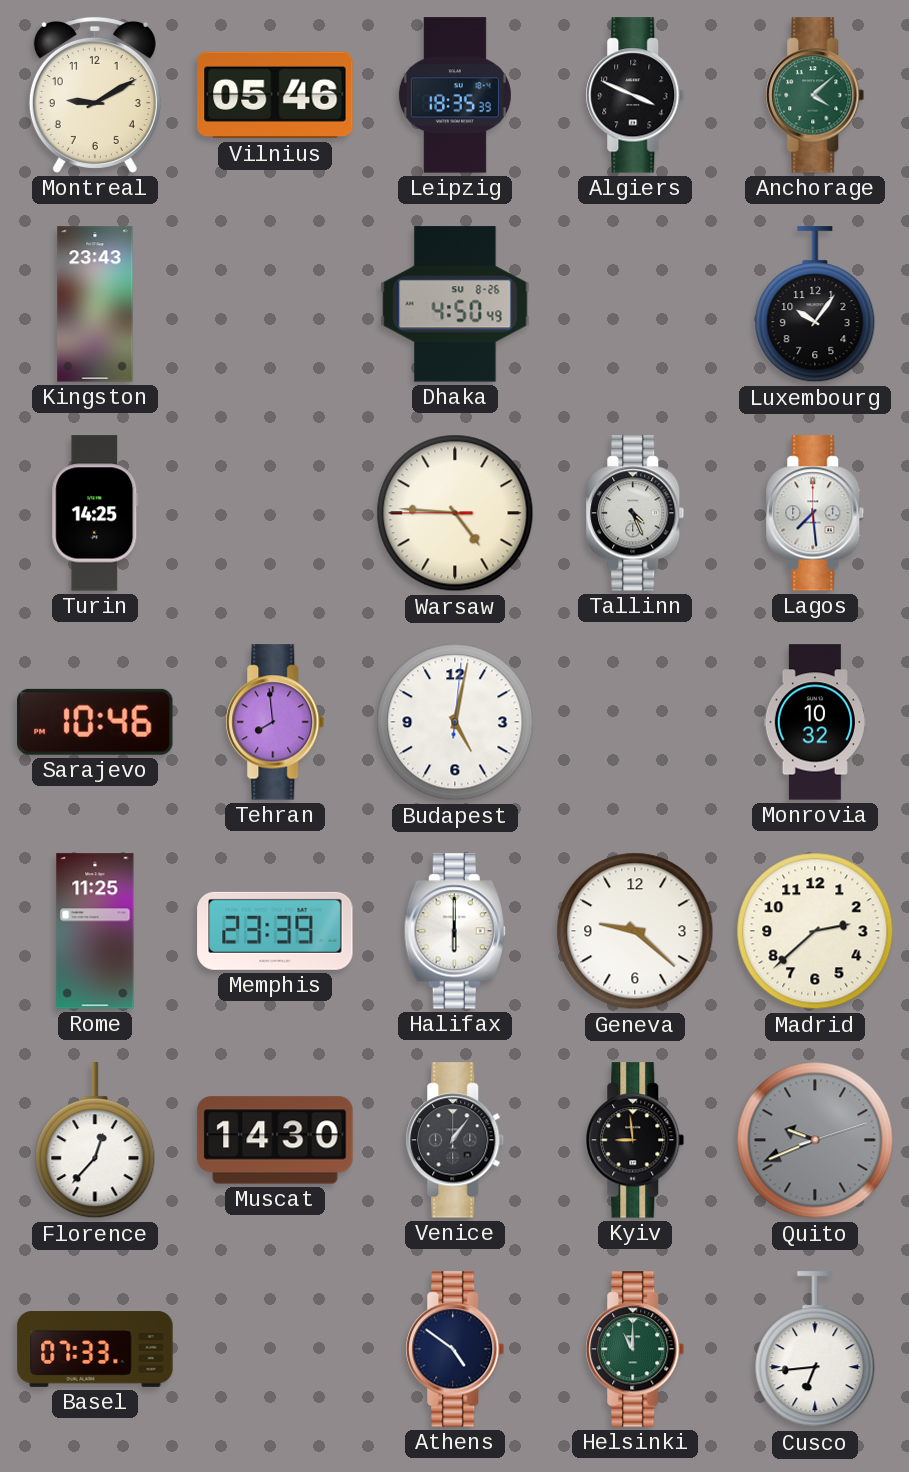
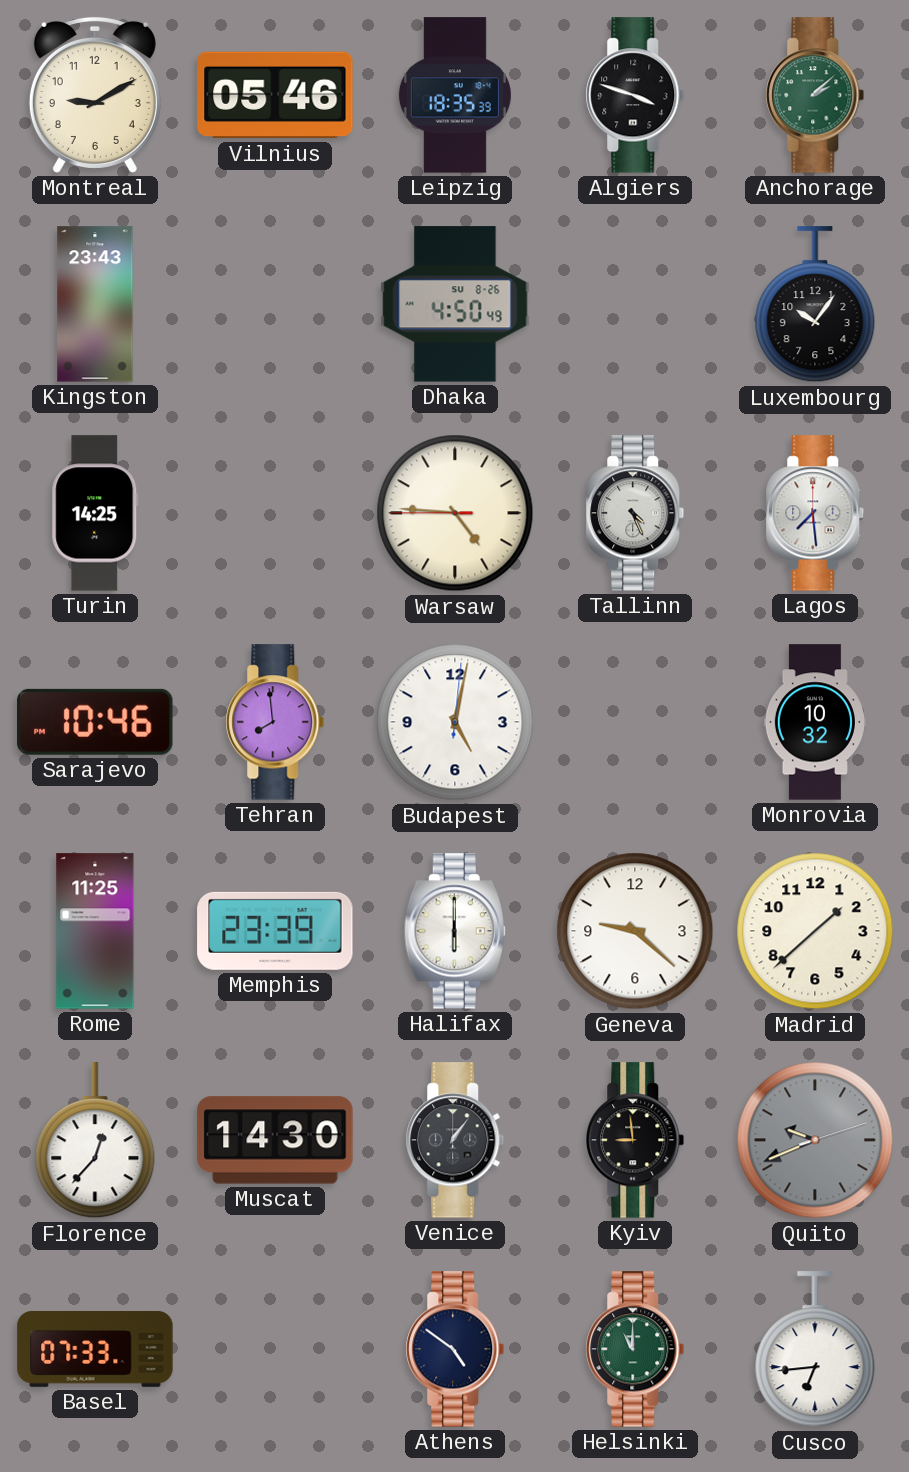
Algiers: 3:49 -> 3:48 (635, 95)
Anchorage: 4:08 -> 2:08 (815, 95)
Madrid: 2:38 -> 1:38 (815, 931)
